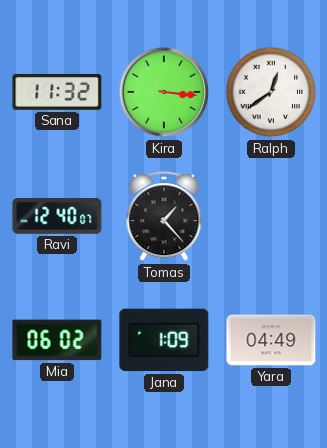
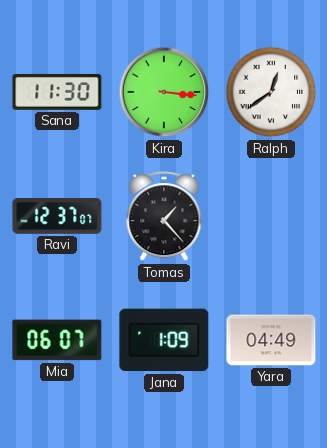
Sana: 11:32 -> 11:30 (57, 92)
Ravi: 12:40 -> 12:37 (57, 216)
Mia: 06:02 -> 06:07 (57, 340)
